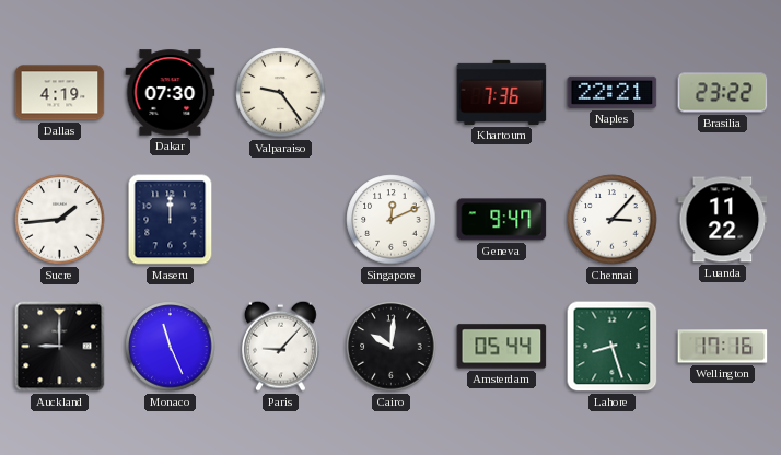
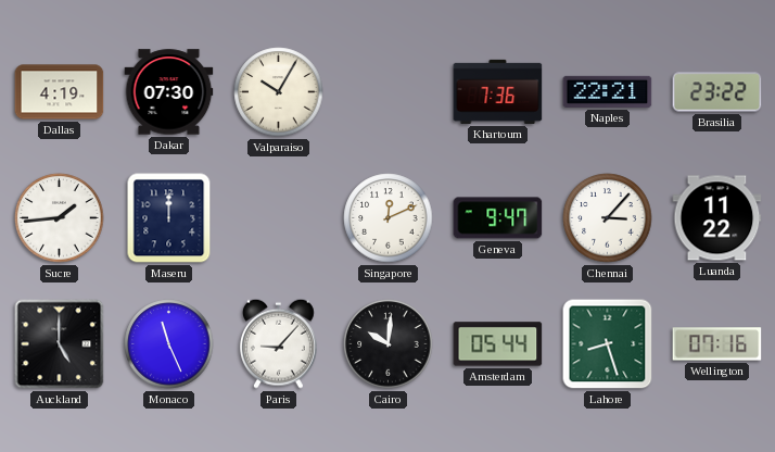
Valparaiso: 9:24 -> 10:05 (279, 92)
Auckland: 9:00 -> 5:00 (60, 344)
Wellington: 17:16 -> 07:16 (717, 344)
